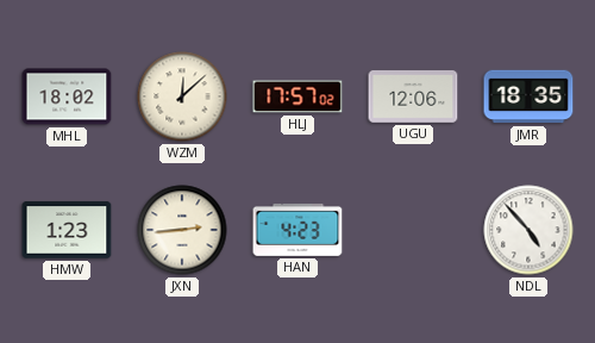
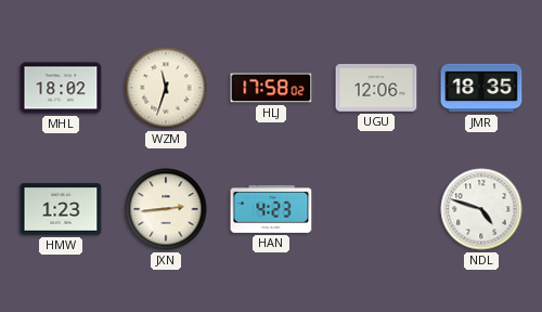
WZM: 12:08 -> 11:33 (166, 88)
HLJ: 17:57 -> 17:58 (271, 88)
NDL: 4:53 -> 4:48 (481, 209)
